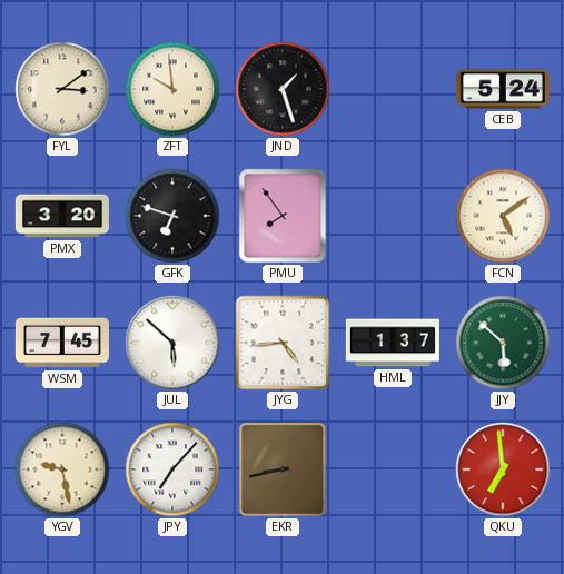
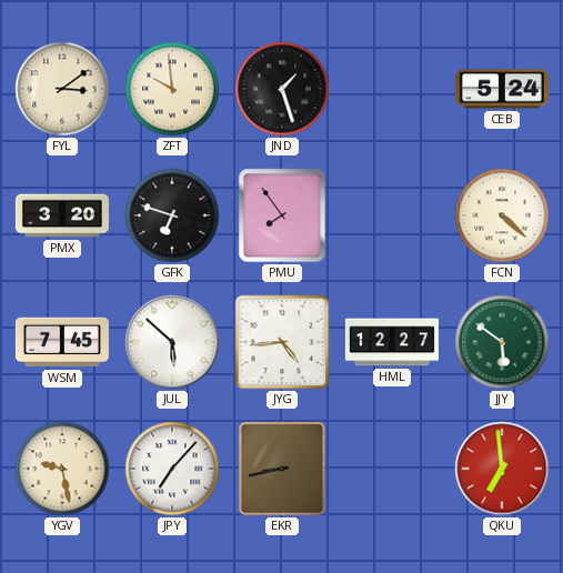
FCN: 5:09 -> 4:22 (502, 215)
HML: 1:37 -> 12:27 (392, 342)
JJY: 5:52 -> 5:51 (502, 342)
